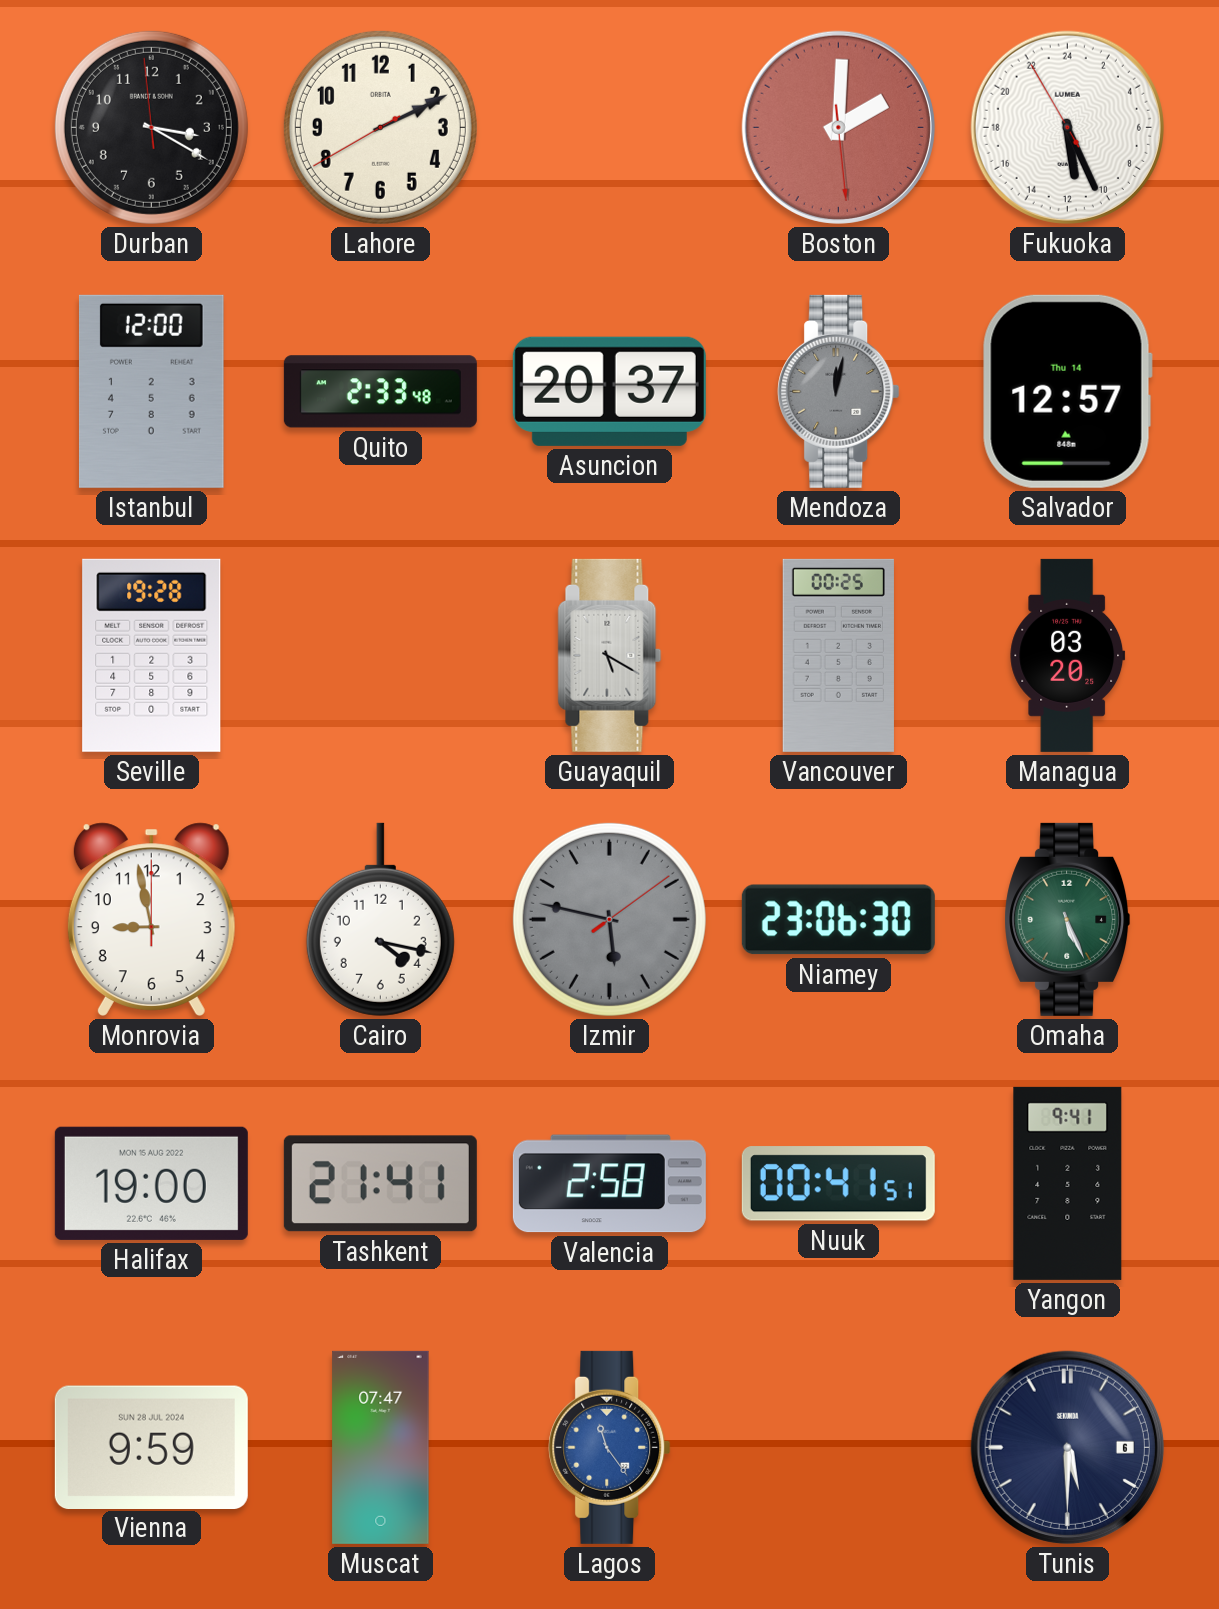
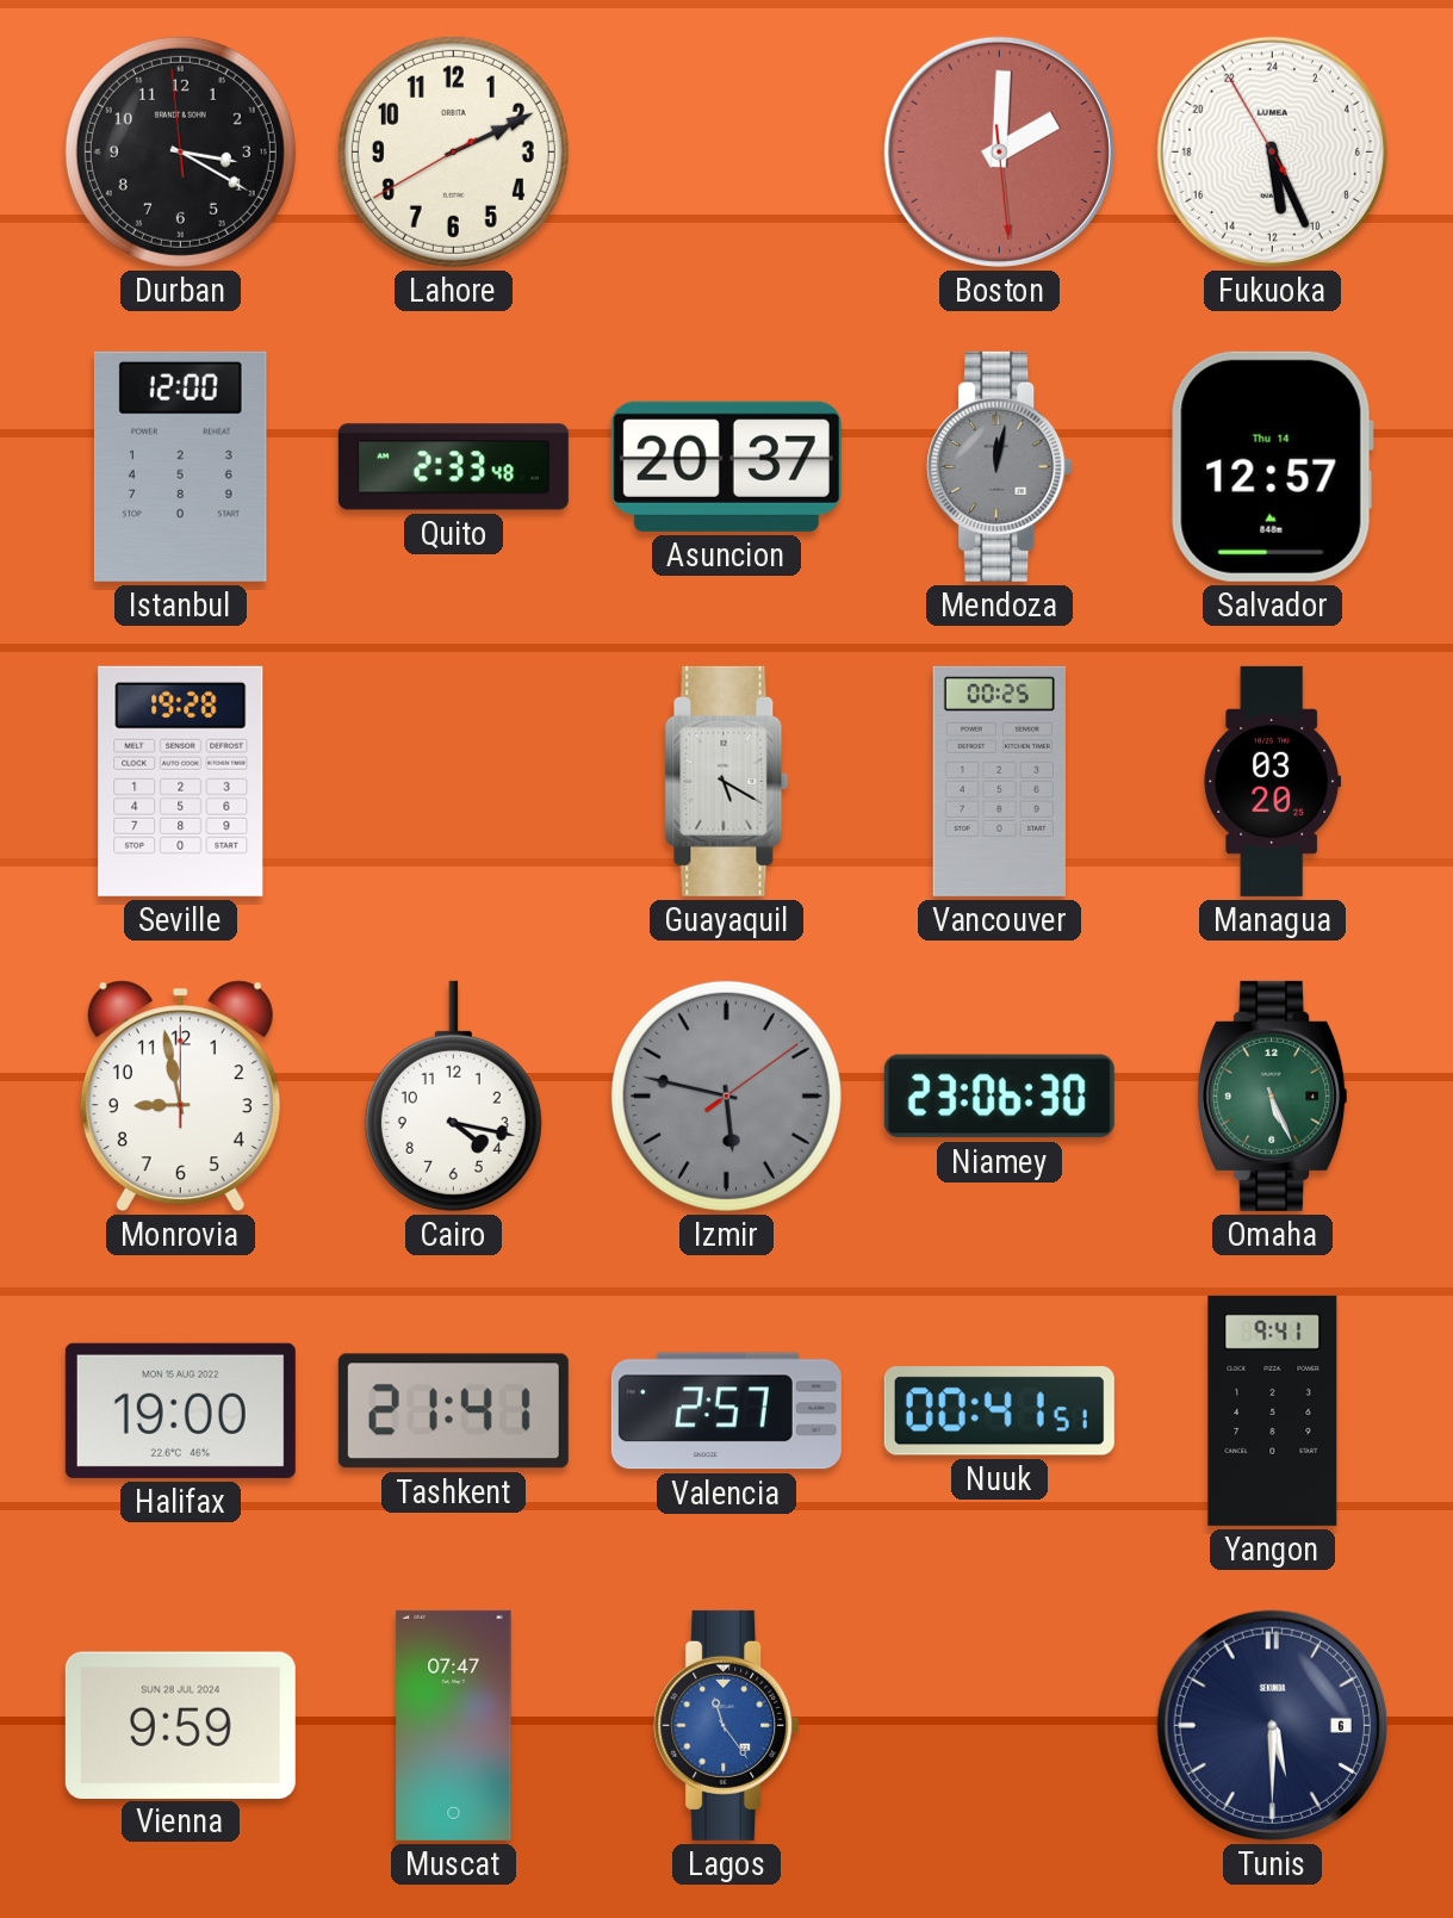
Valencia: 2:58 -> 2:57 (726, 1411)
